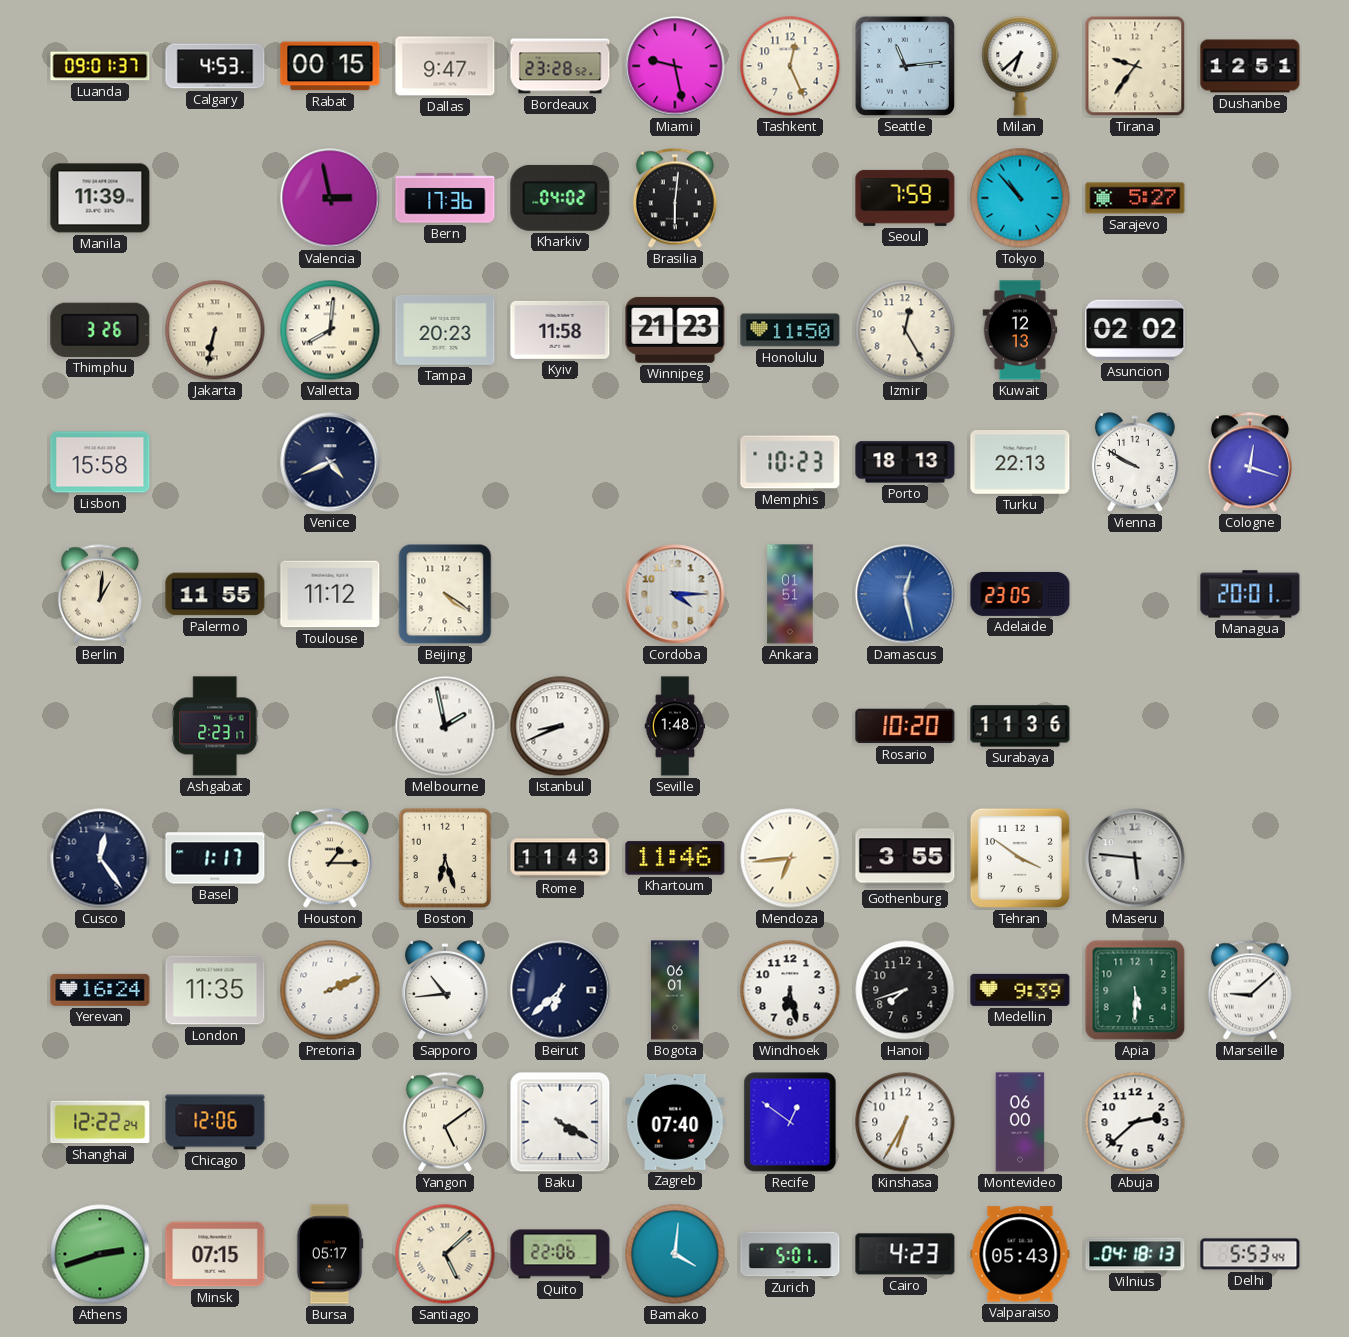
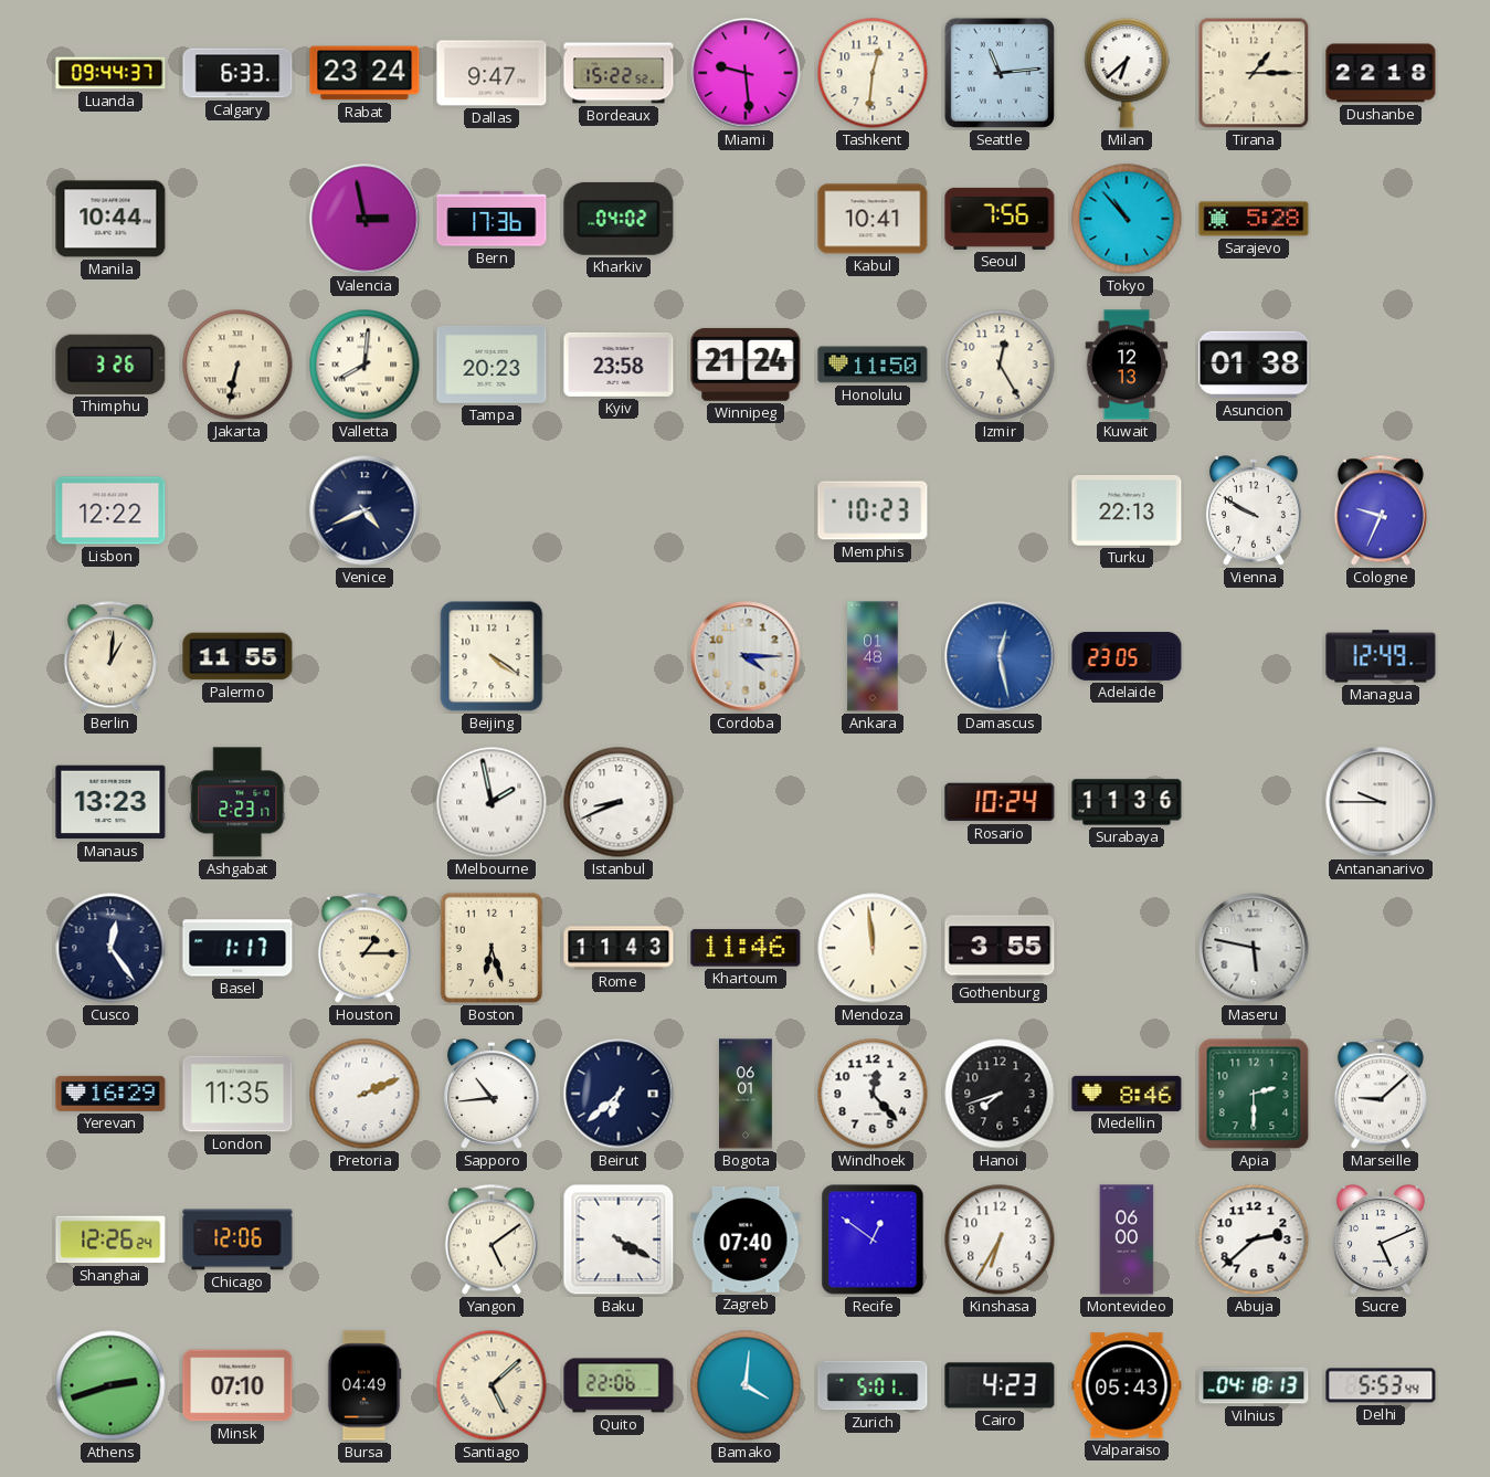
Luanda: 09:01 -> 09:44 (110, 73)
Calgary: 4:53 -> 6:33 (237, 73)
Rabat: 00:15 -> 23:24 (364, 73)
Bordeaux: 23:28 -> 15:22 (619, 73)
Miami: 9:28 -> 9:29 (746, 73)
Tashkent: 12:26 -> 12:31 (873, 73)
Tirana: 9:36 -> 1:15 (1254, 73)
Dushanbe: 12:51 -> 22:18 (1381, 73)
Manila: 11:39 -> 10:44 (110, 219)
Brasilia: 6:01 -> none (675, 198)
Kabul: none -> 10:41 (873, 219)
Seoul: 7:59 -> 7:56 (1000, 219)
Sarajevo: 5:27 -> 5:28 (1254, 219)
Kyiv: 11:58 -> 23:58 (619, 365)
Winnipeg: 21:23 -> 21:24 (746, 365)
Asuncion: 02:02 -> 01:38 (1254, 365)
Lisbon: 15:58 -> 12:22 (110, 510)
Porto: 18:13 -> none (905, 462)
Cologne: 12:18 -> 9:34 (1381, 510)
Toulouse: 11:12 -> none (330, 594)
Ankara: 01:51 -> 01:48 (873, 656)
Managua: 20:01 -> 12:49 (1381, 656)
Manaus: none -> 13:23 (110, 802)
Seville: 1:48 -> none (675, 726)
Rosario: 10:20 -> 10:24 (1000, 802)
Antananarivo: none -> 9:45 (1381, 802)
Mendoza: 6:44 -> 11:59 (873, 948)
Tehran: 3:51 -> none (1020, 858)
Maseru: 5:46 -> 5:47 (1254, 948)
Yerevan: 16:24 -> 16:29 (110, 1094)
Windhoek: 6:28 -> 12:23 (873, 1094)
Medellin: 9:39 -> 8:46 (1127, 1094)
Apia: 5:30 -> 2:30 (1254, 1094)
Shanghai: 12:22 -> 12:26 (110, 1239)
Sucre: none -> 5:11 (1381, 1239)
Minsk: 07:15 -> 07:10 (237, 1385)
Bursa: 05:17 -> 04:49 (364, 1385)
